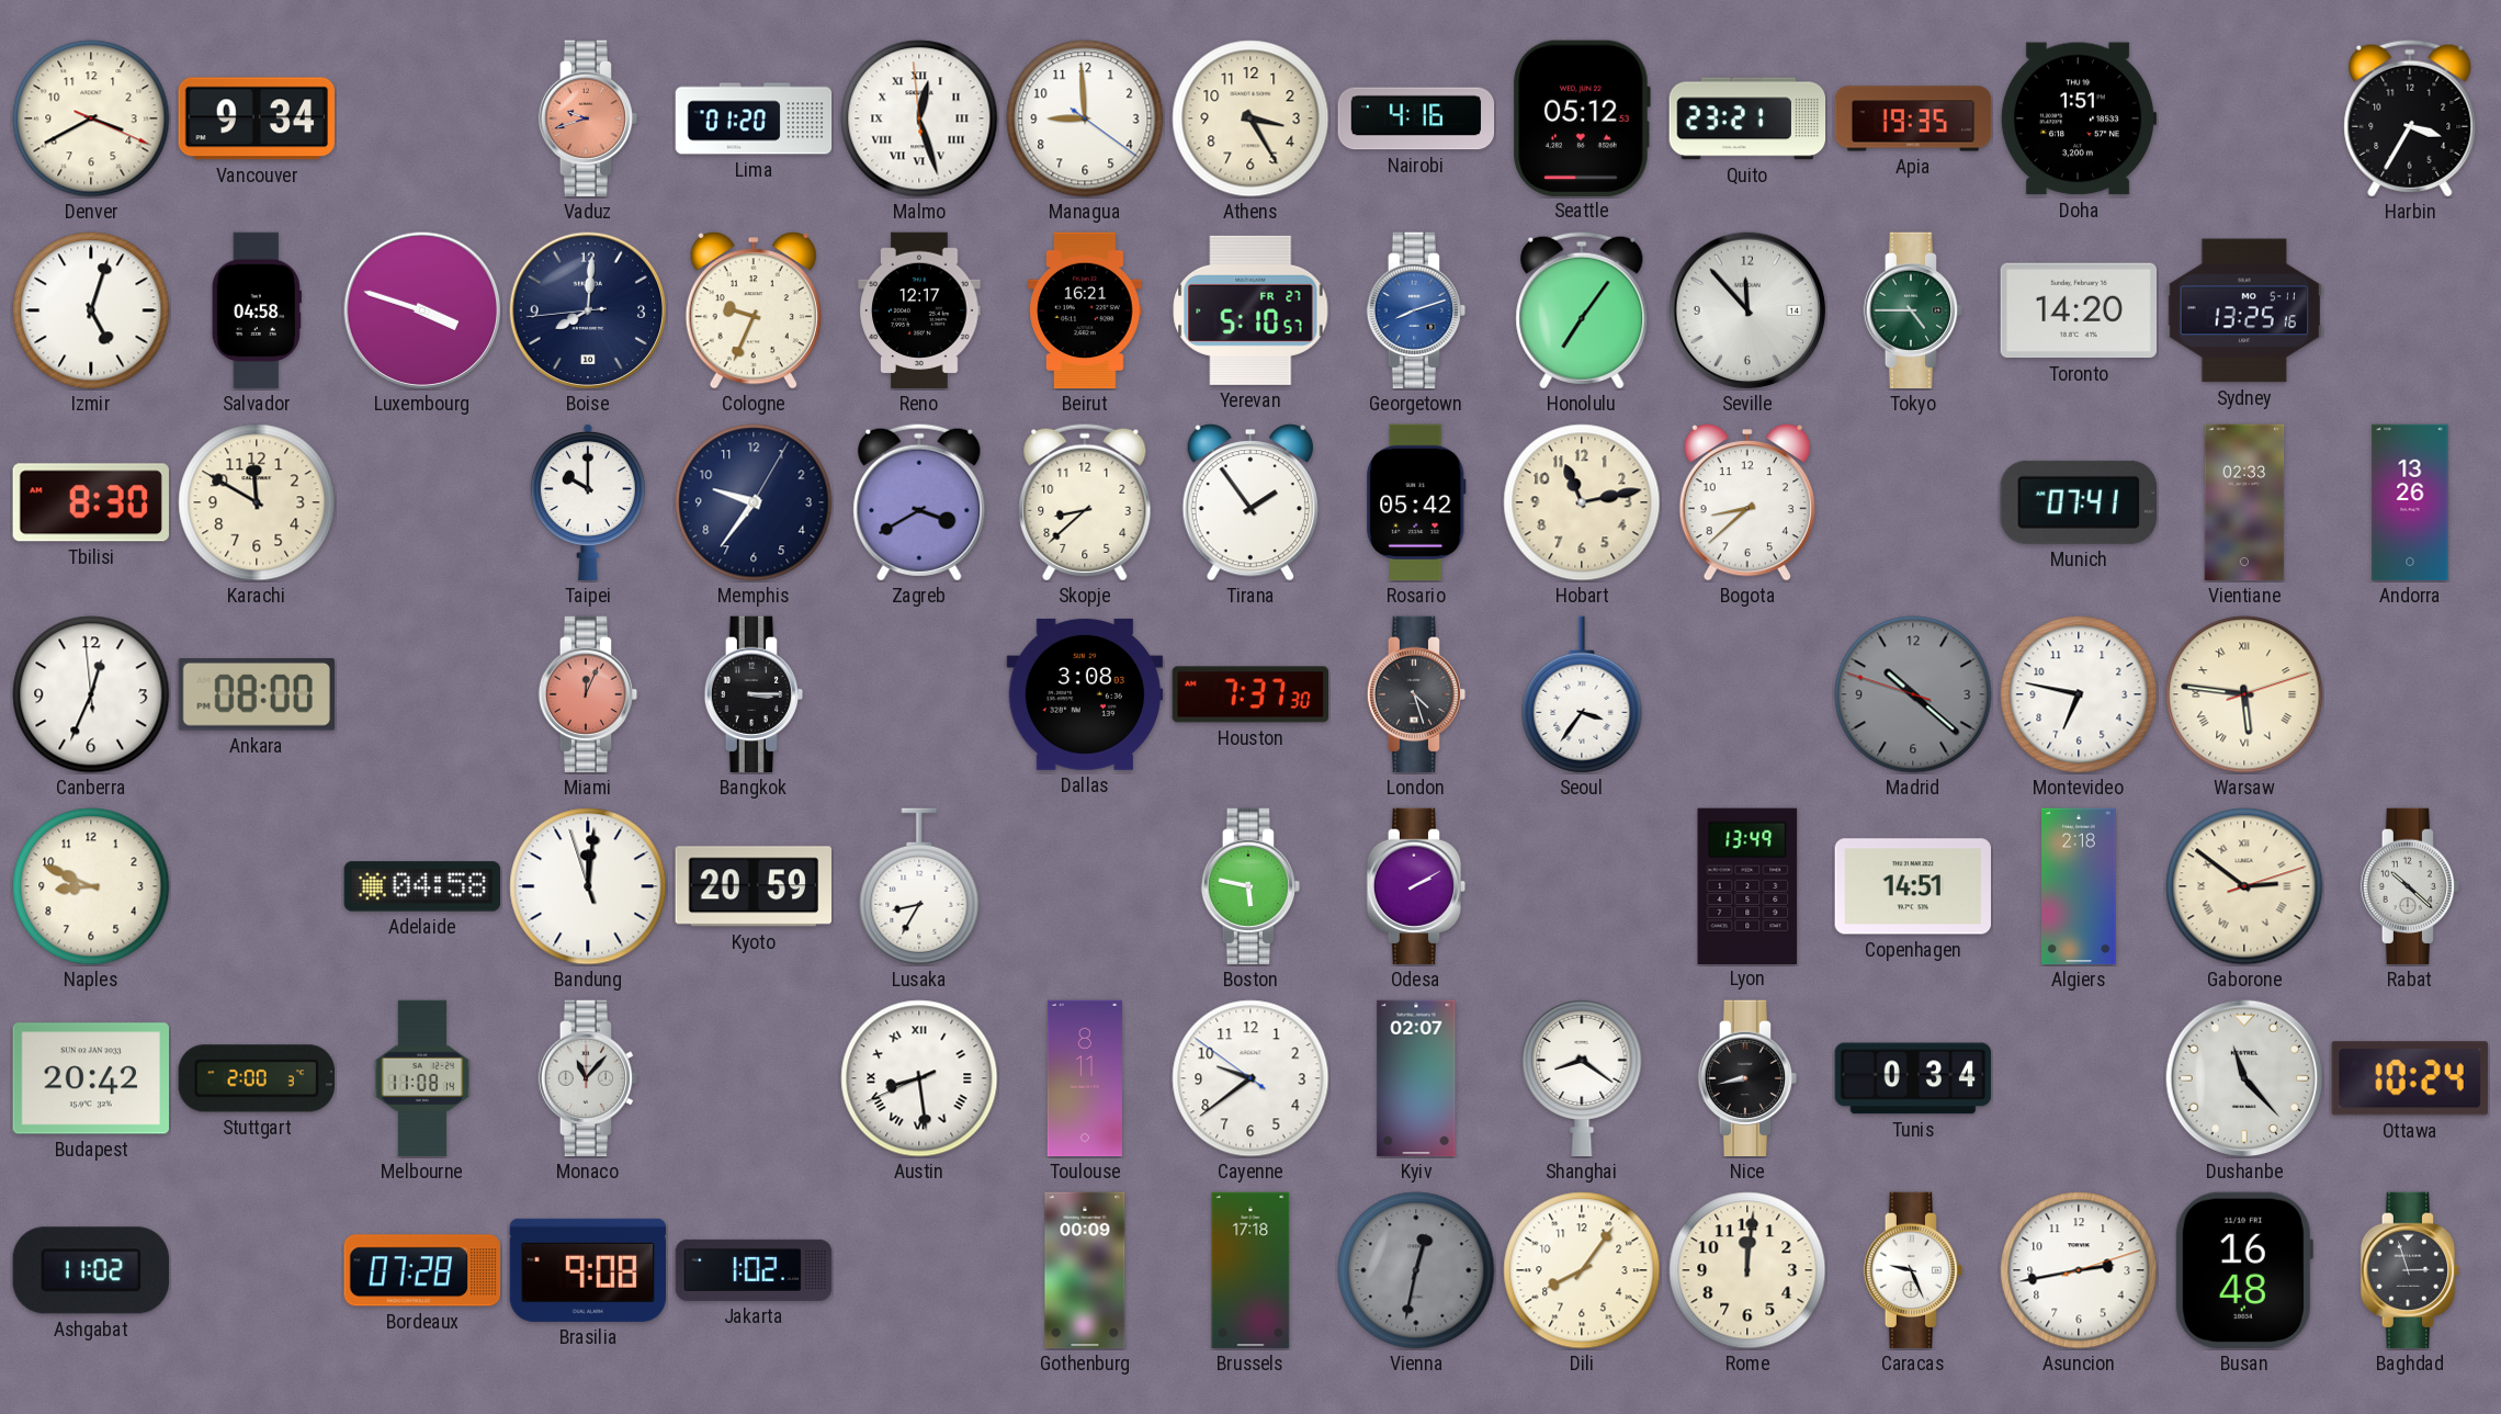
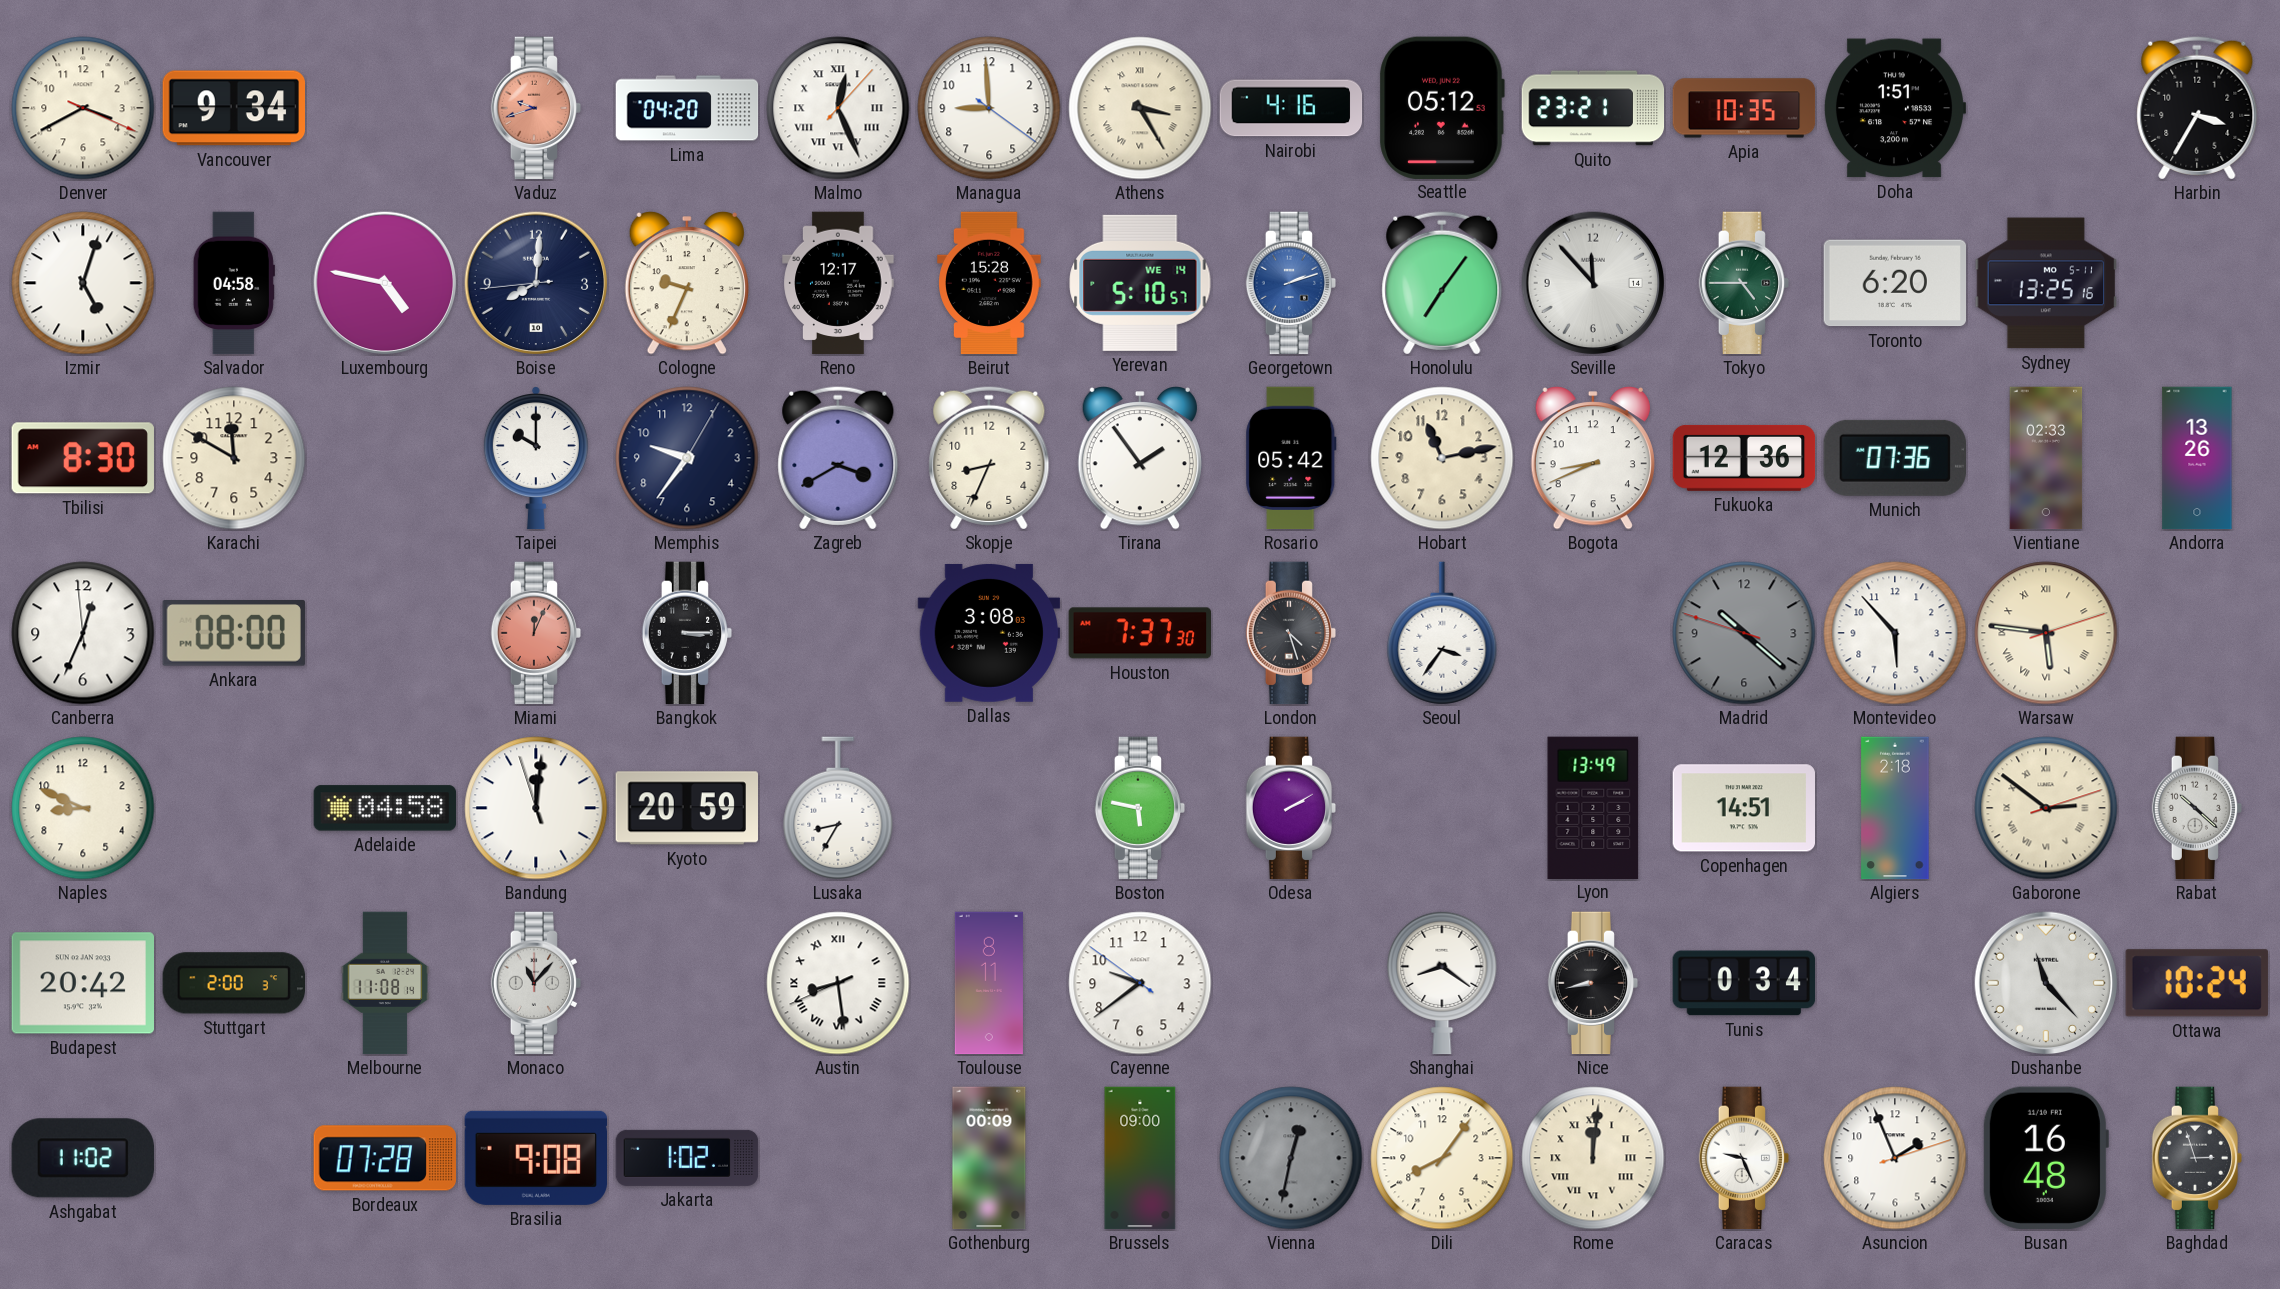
Lima: 01:20 -> 04:20 (687, 108)
Malmo: 12:26:59 -> 12:26:07 (838, 108)
Athens numerals: Arabic -> Roman (1140, 108)
Apia: 19:35 -> 10:35 (1744, 108)
Luxembourg: 3:48 -> 4:47 (385, 283)
Beirut: 16:21 -> 15:28 (989, 283)
Yerevan date: FR 27 -> WE 14 (1140, 283)
Georgetown: 8:12 -> 2:12 (1291, 283)
Toronto: 14:20 -> 6:20 (1895, 283)
Skopje: 8:38 -> 8:34 (989, 458)
Bogota: 8:38 -> 8:41 (1593, 458)
Fukuoka: none -> 12:36 (1744, 458)
Munich: 07:41 -> 07:36 (1894, 458)
Montevideo: 6:47 -> 5:53 (1895, 633)
Kyiv: 02:07 -> none (1416, 1078)
Brussels: 17:18 -> 09:00 (1140, 1158)
Rome numerals: Arabic -> Roman (1593, 1158)
Asuncion: 2:43 -> 1:56 (1895, 1158)
